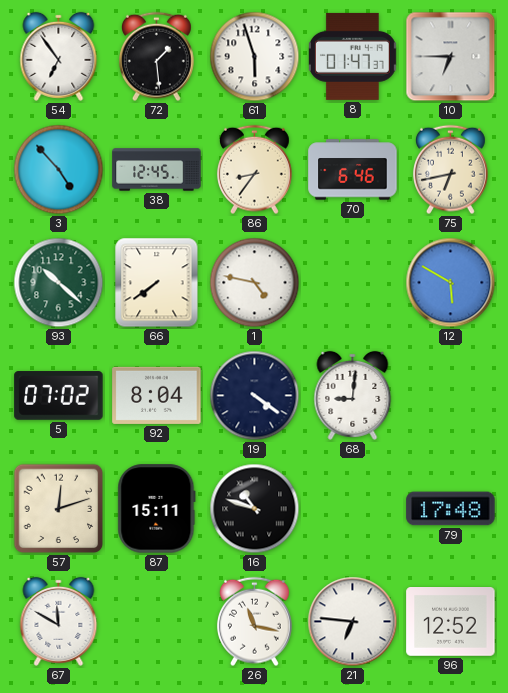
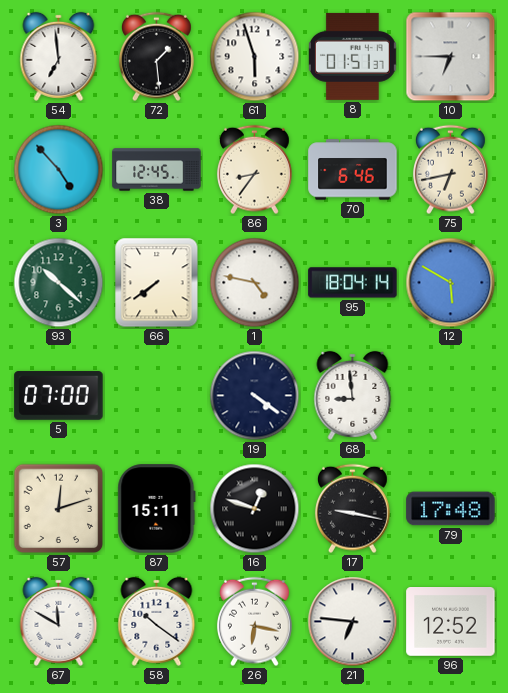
54: 6:54 -> 6:59 (59, 56)
8: 01:47 -> 01:51 (352, 56)
95: none -> 18:04 (353, 283)
5: 07:02 -> 07:00 (59, 396)
92: 8:04 -> none (157, 395)
68: 9:01 -> 8:59 (353, 395)
16: 10:48 -> 12:48 (255, 509)
17: none -> 9:17 (352, 509)
58: none -> 10:21 (157, 621)
26: 11:17 -> 6:17 (254, 622)
